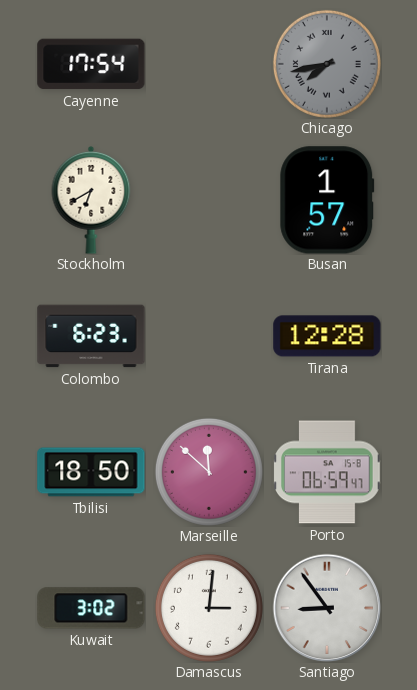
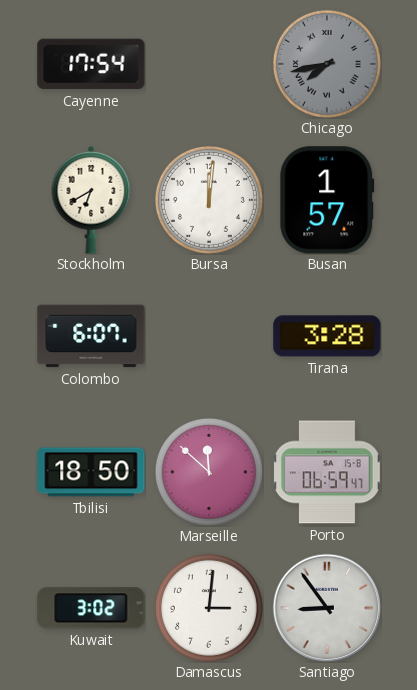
Bursa: none -> 12:01 (209, 200)
Colombo: 6:23 -> 6:07 (91, 336)
Tirana: 12:28 -> 3:28 (327, 336)
